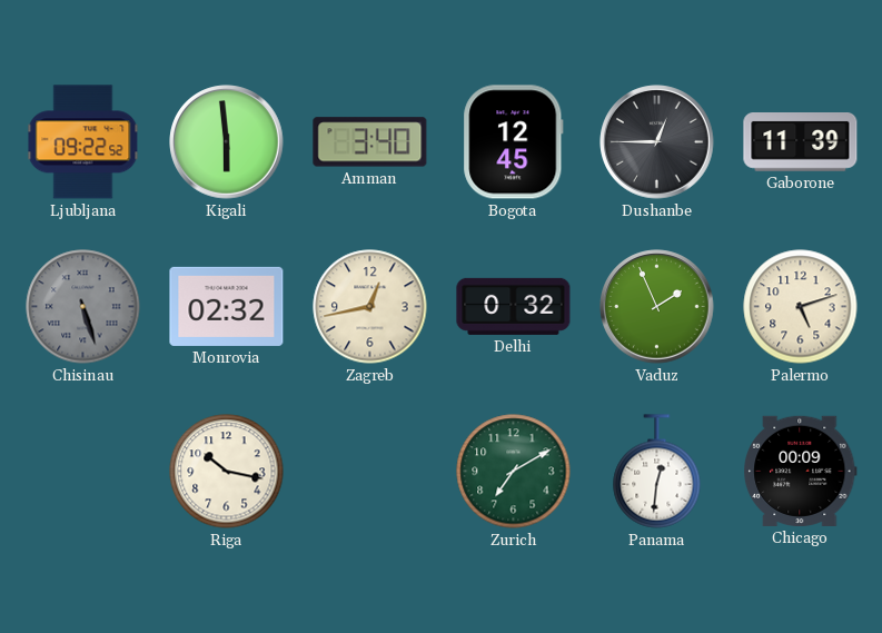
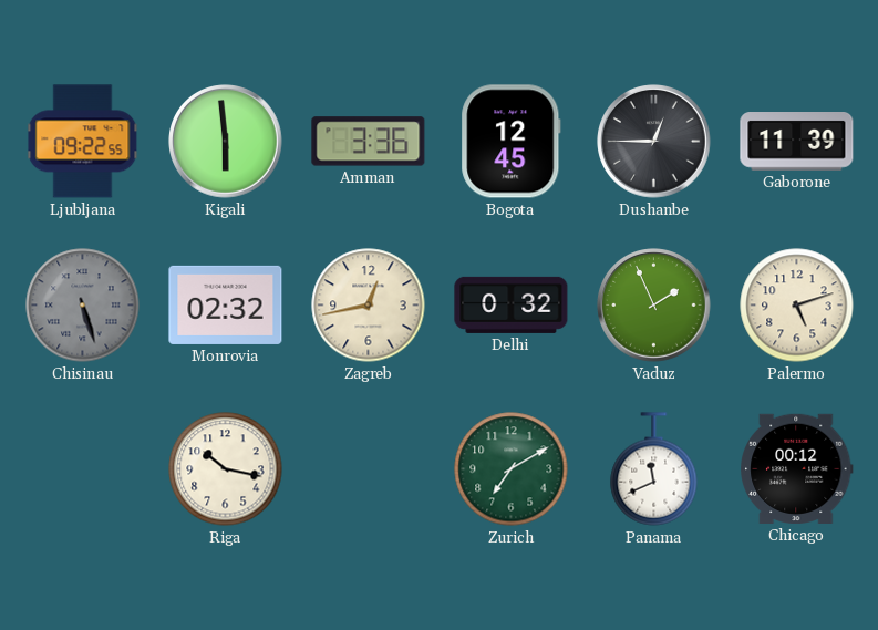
Ljubljana: 09:22:52 -> 09:22:55 (83, 142)
Amman: 3:40 -> 3:36 (369, 142)
Panama: 12:31 -> 11:41 (654, 469)
Chicago: 00:09 -> 00:12 (797, 468)
